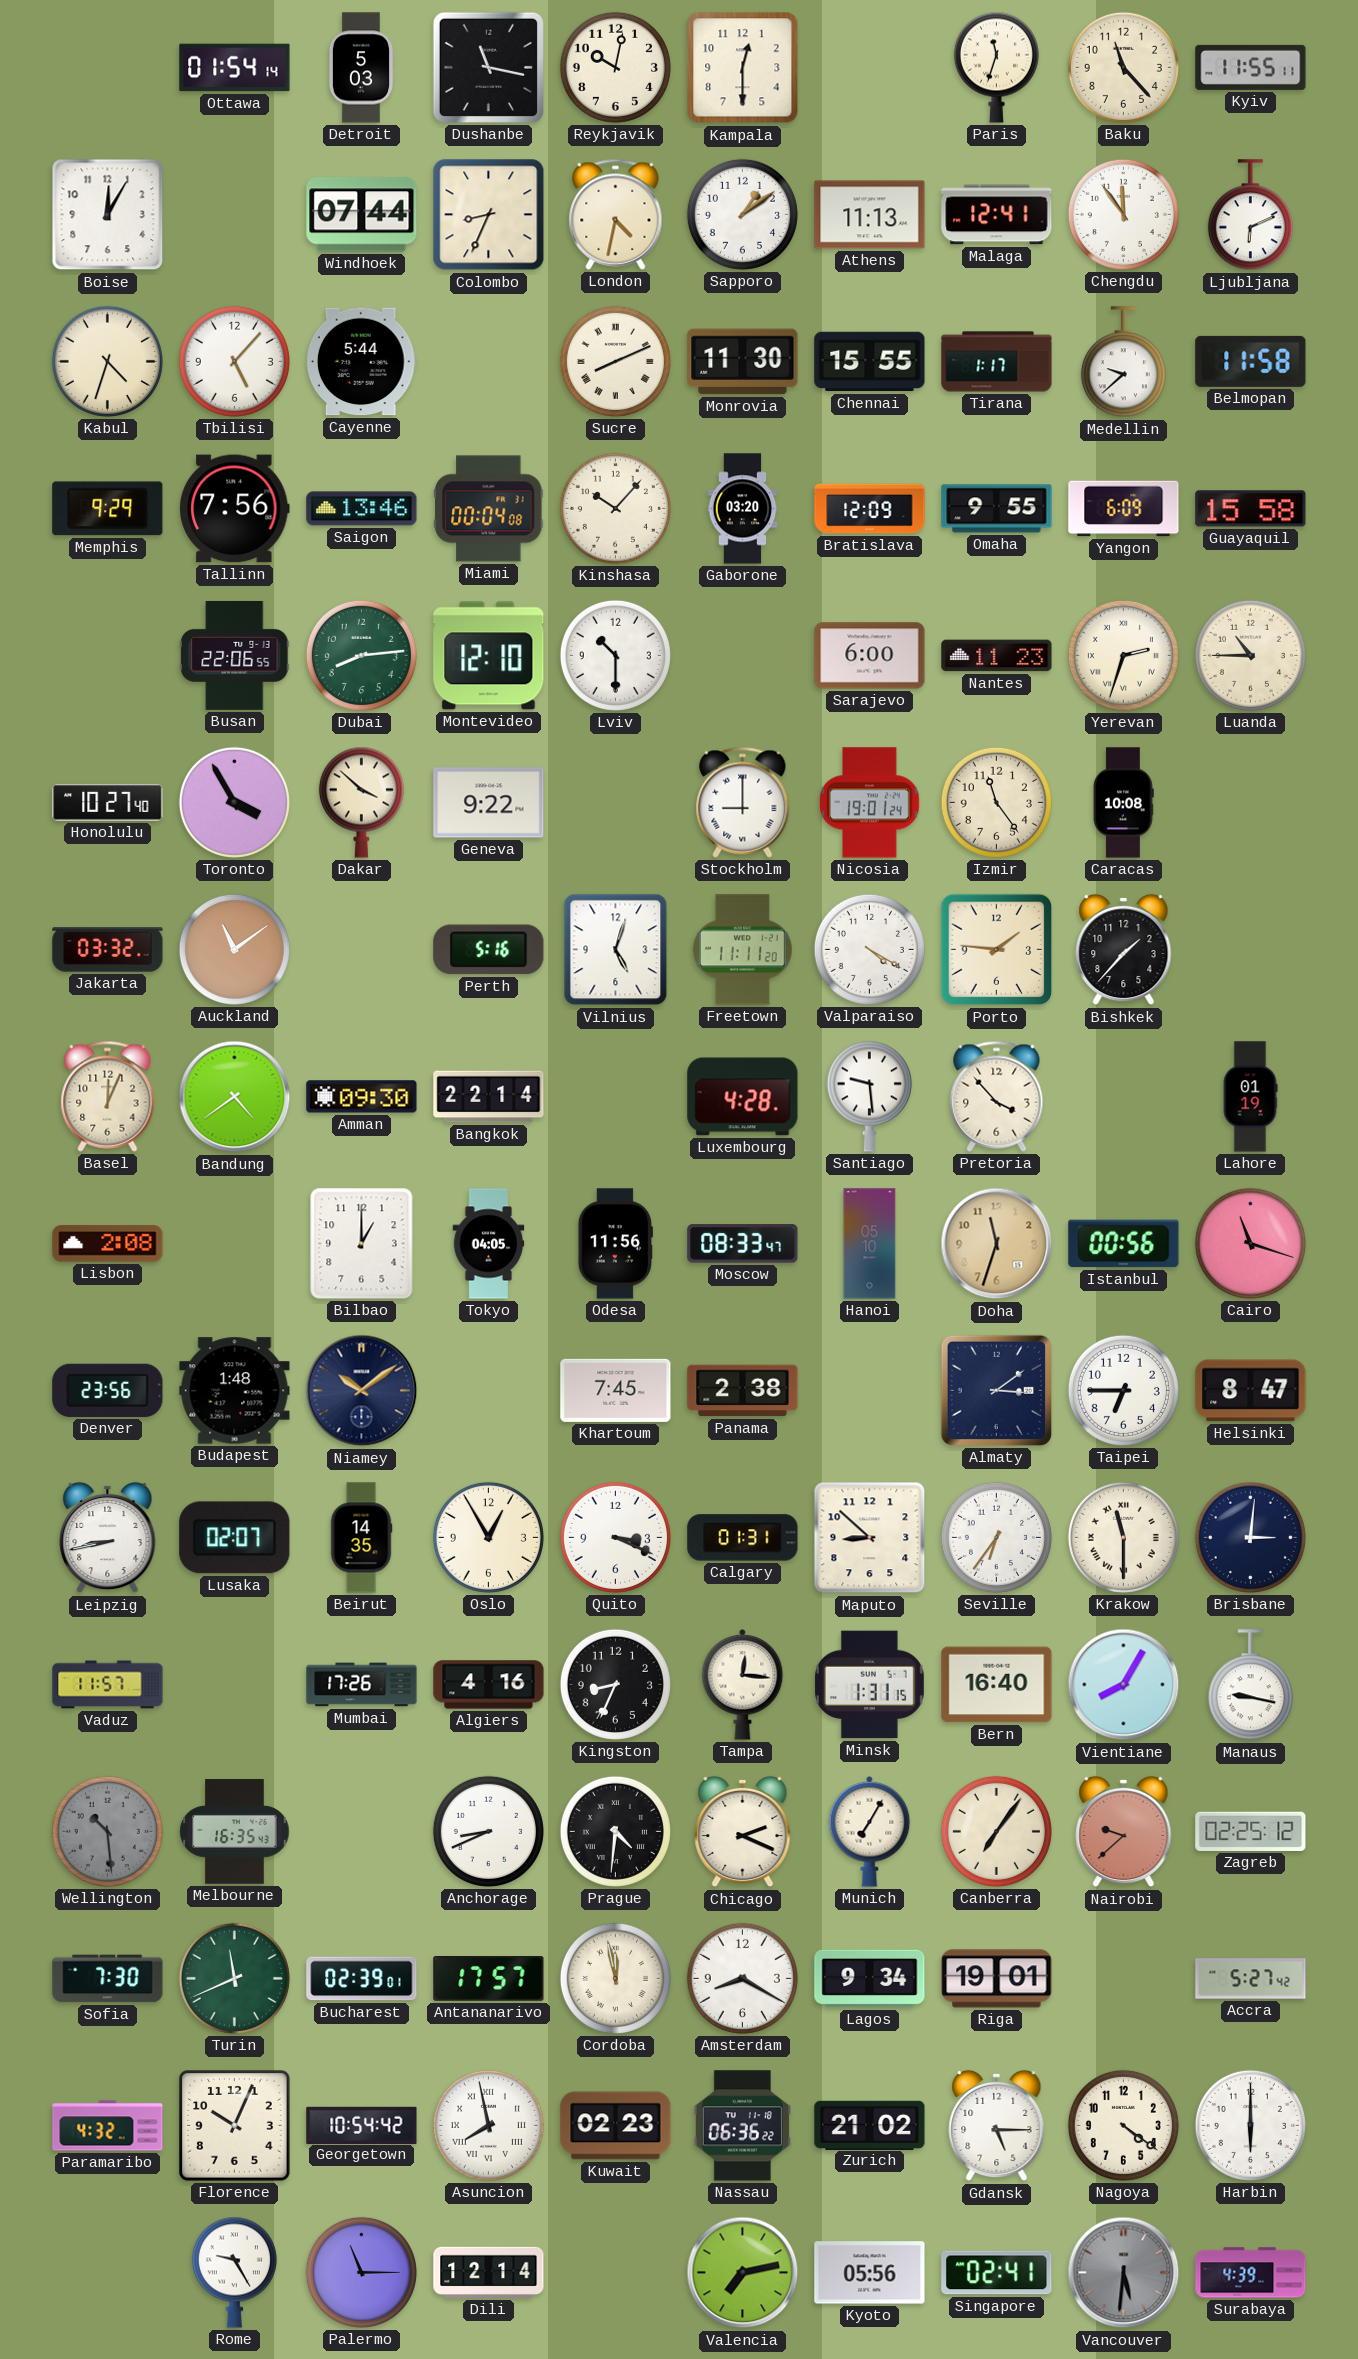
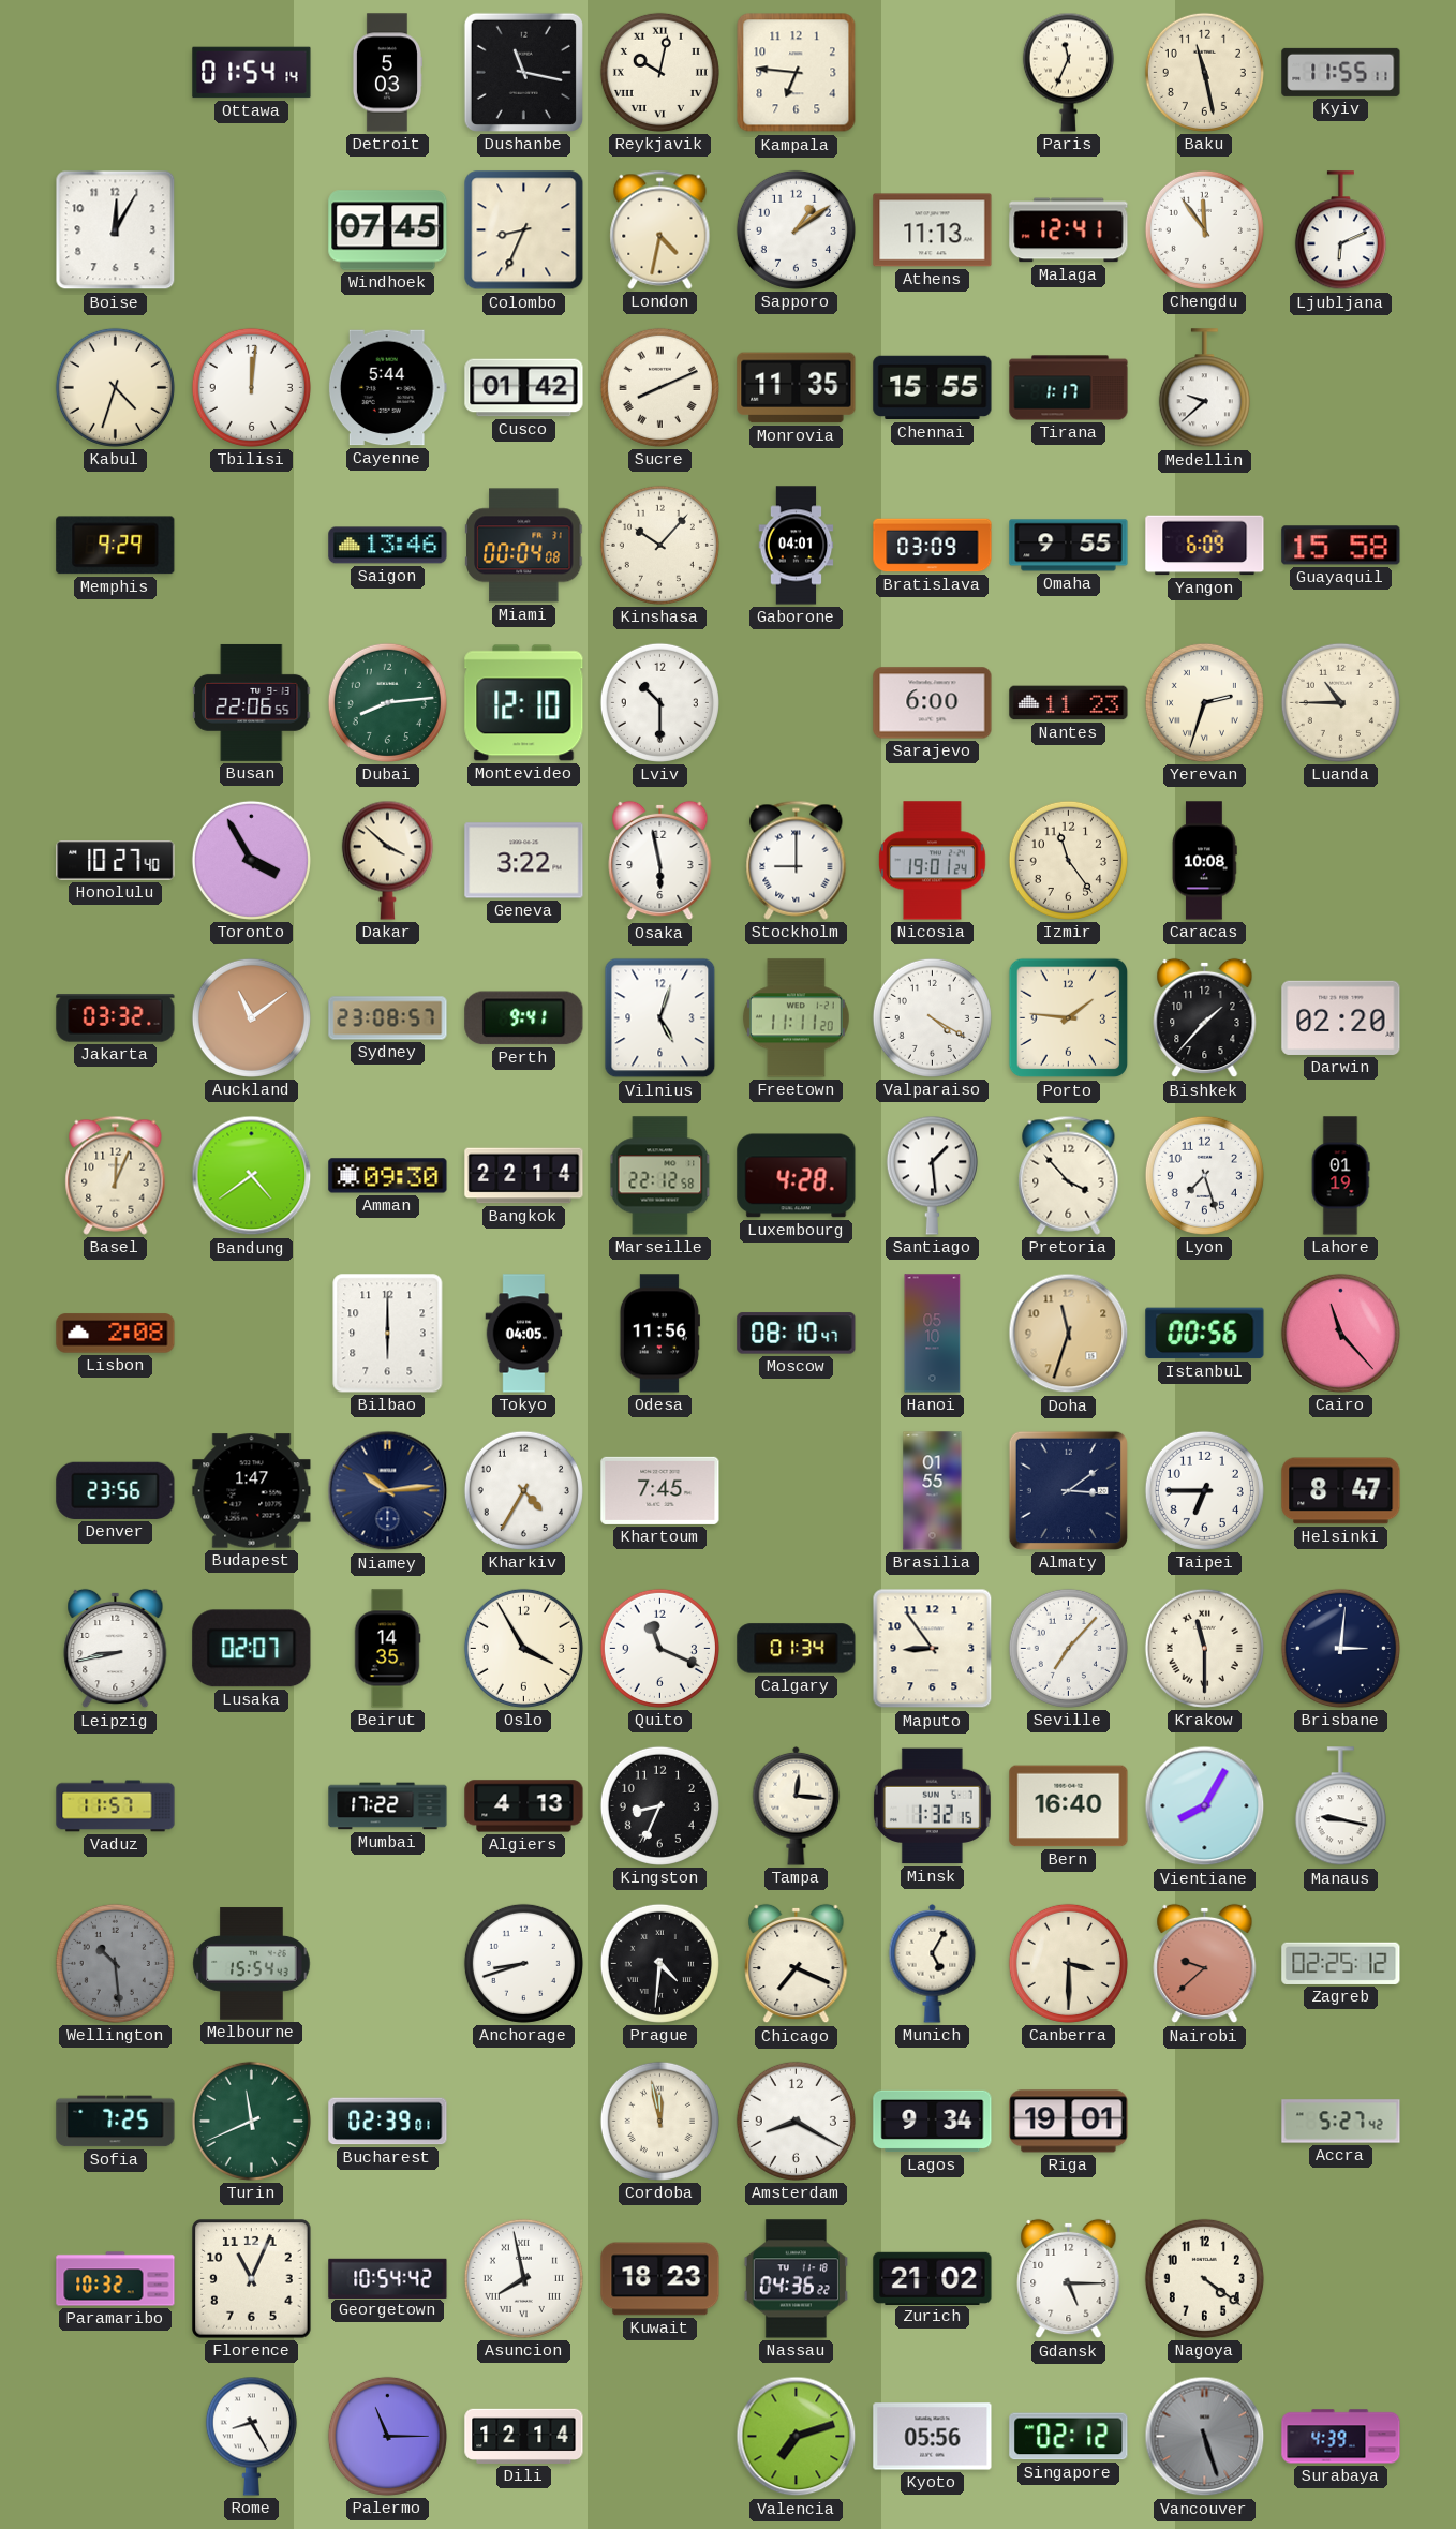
Reykjavik numerals: Arabic -> Roman (659, 72)
Kampala: 12:30 -> 6:46 (797, 73)
Paris: 11:33 -> 11:34 (1068, 72)
Baku: 11:23 -> 11:28 (1204, 72)
Windhoek: 07:44 -> 07:45 (388, 230)
Tbilisi: 5:07 -> 12:01 (251, 387)
Cusco: none -> 01:42 (524, 388)
Monrovia: 11:30 -> 11:35 (797, 388)
Belmopan: 11:58 -> none (1251, 361)
Tallinn: 7:56 -> none (235, 509)
Gaborone: 03:20 -> 04:01 (797, 546)
Bratislava: 12:09 -> 03:09 (933, 546)
Geneva: 9:22 -> 3:22 (524, 861)
Osaka: none -> 5:58 (660, 861)
Sydney: none -> 23:08 (388, 1018)
Perth: 5:16 -> 9:41 (524, 1018)
Darwin: none -> 02:20 (1341, 1017)
Marseille: none -> 22:12 (660, 1176)
Santiago: 9:29 -> 1:29 (932, 1175)
Lyon: none -> 7:27 (1204, 1175)
Bilbao: 1:00 -> 6:00 (388, 1334)
Moscow: 08:33 -> 08:10 (797, 1334)
Cairo: 11:18 -> 11:23 (1340, 1333)
Budapest: 1:48 -> 1:47 (252, 1491)
Niamey: 10:09 -> 10:14 (388, 1491)
Kharkiv: none -> 4:35 (523, 1490)
Panama: 2:38 -> none (743, 1391)
Brasilia: none -> 01:55 (933, 1491)
Oslo: 12:55 -> 3:55 (523, 1648)
Quito: 3:19 -> 11:19 (659, 1648)
Calgary: 01:31 -> 01:34 (797, 1649)
Maputo: 8:52 -> 8:54 (933, 1649)
Seville: 6:36 -> 7:07 (1068, 1648)
Mumbai: 17:26 -> 17:22 (388, 1806)
Algiers: 4:16 -> 4:13 (524, 1806)
Minsk: 1:31 -> 1:32 (932, 1806)
Melbourne: 16:35 -> 15:54 (252, 1964)
Anchorage: 8:41 -> 8:42 (523, 1963)
Chicago: 2:19 -> 7:19 (797, 1964)
Munich: 7:05 -> 5:05 (933, 1963)
Canberra: 7:06 -> 3:30 (1068, 1963)
Sofia: 7:30 -> 7:25 (116, 2122)
Antananarivo: 17:57 -> none (489, 1979)
Paramaribo: 4:32 -> 10:32 (116, 2279)
Florence: 10:04 -> 11:04 (252, 2279)
Kuwait: 02:23 -> 18:23 (660, 2279)
Nassau: 06:36 -> 04:36 (796, 2279)
Harbin: 6:00 -> none (1250, 2125)
Rome: 9:25 -> 8:25 (251, 2436)
Valencia: 7:13 -> 7:12 (797, 2437)
Singapore: 02:41 -> 02:12 (1069, 2437)
Vancouver: 5:31 -> 5:27 (1205, 2437)
